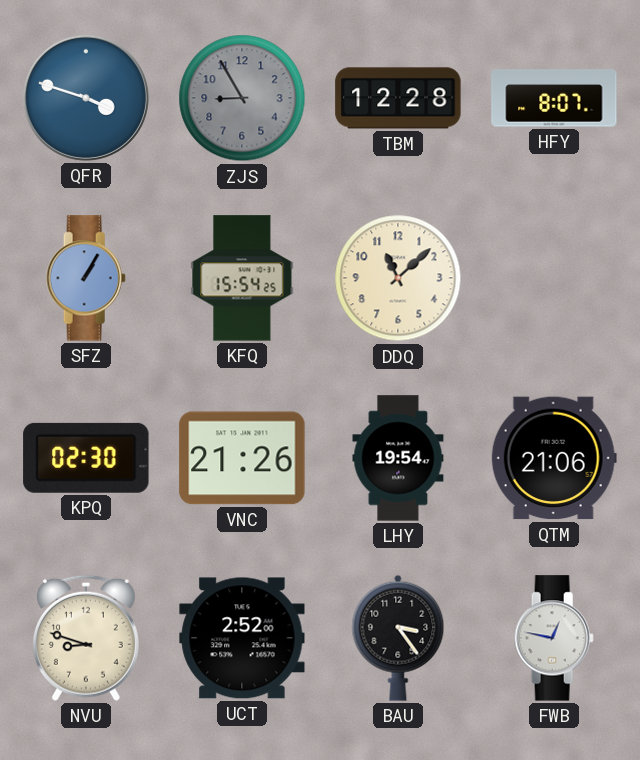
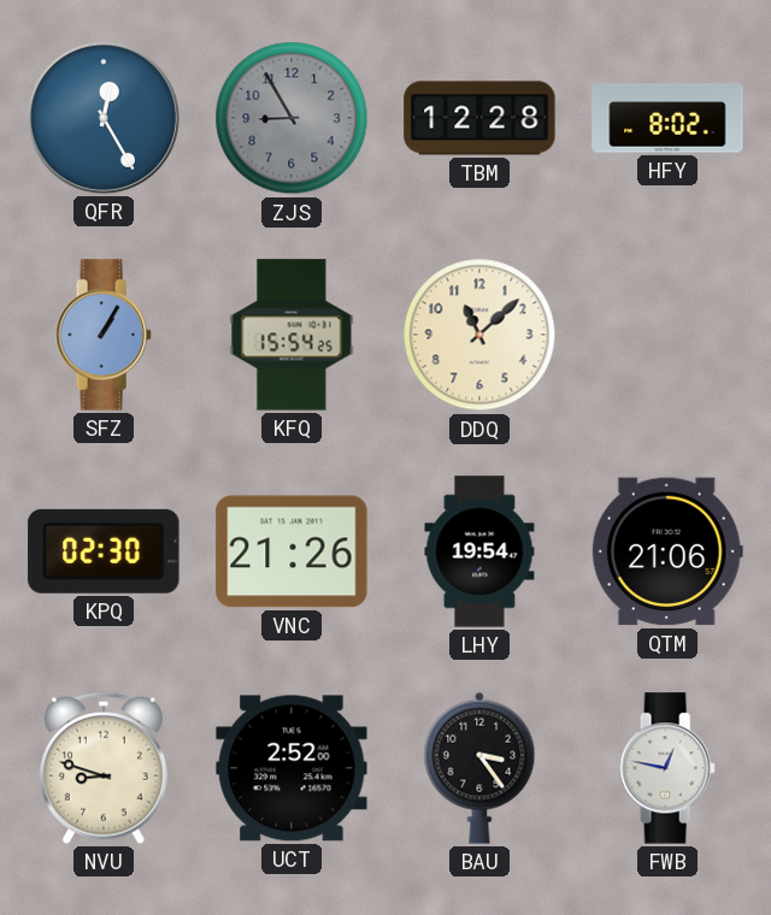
QFR: 3:48 -> 12:25 (104, 118)
HFY: 8:07 -> 8:02 (667, 118)
